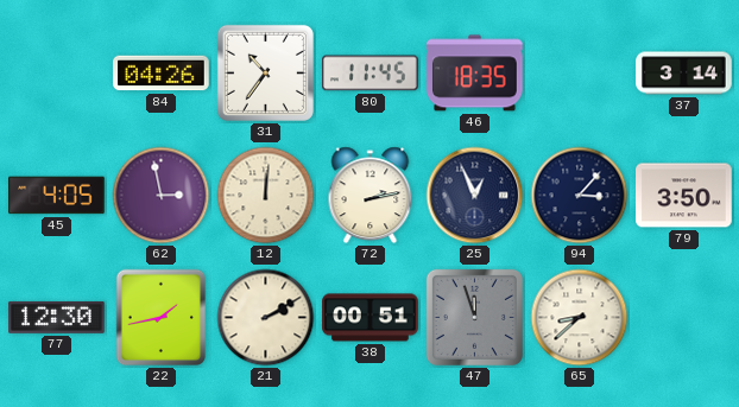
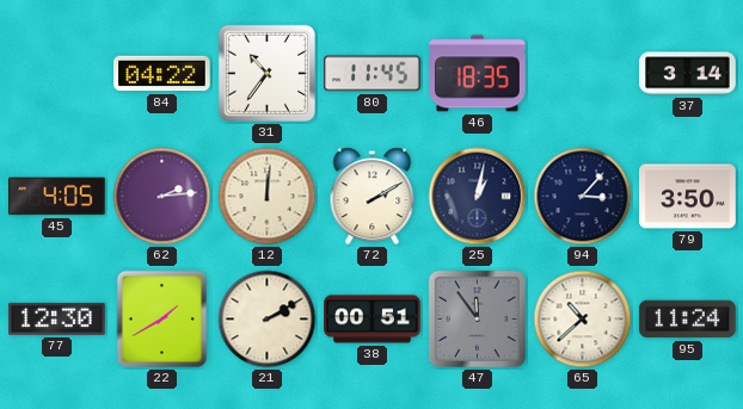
84: 04:26 -> 04:22 (162, 74)
62: 2:58 -> 2:14 (162, 197)
72: 2:13 -> 2:10 (373, 197)
25: 12:56 -> 1:02 (478, 197)
22: 1:43 -> 1:40 (162, 320)
47: 11:57 -> 11:54 (477, 318)
65: 8:38 -> 10:38 (583, 320)
95: none -> 11:24 (688, 320)
